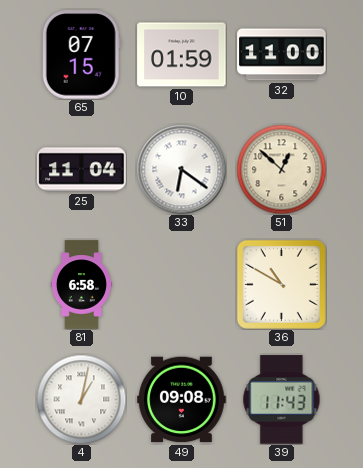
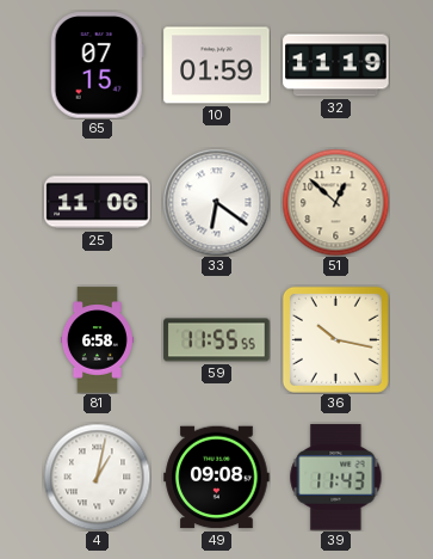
32: 11:00 -> 11:19 (336, 66)
25: 11:04 -> 11:06 (98, 203)
59: none -> 11:55 (217, 340)
36: 10:50 -> 10:17 (335, 339)
